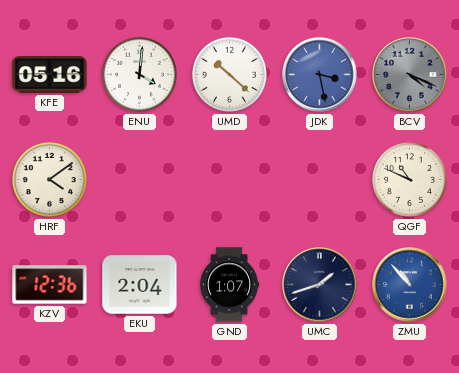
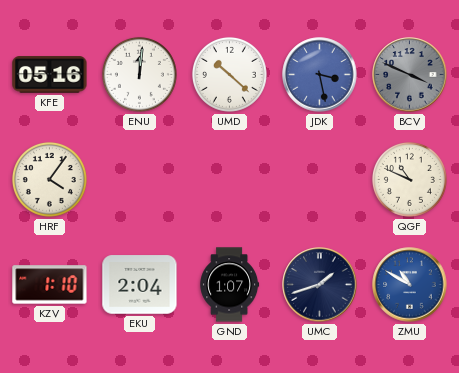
ENU: 4:01 -> 12:01 (139, 74)
BCV: 4:19 -> 3:49 (410, 75)
HRF: 4:09 -> 4:06 (49, 179)
KZV: 12:36 -> 1:10 (50, 285)
ZMU: 10:53 -> 10:50 (410, 285)
